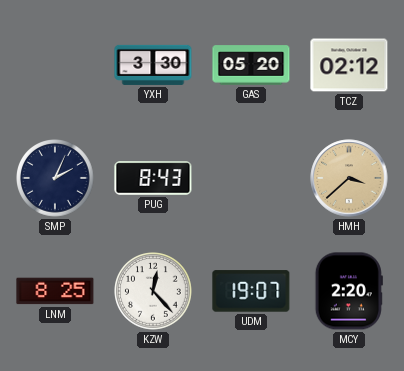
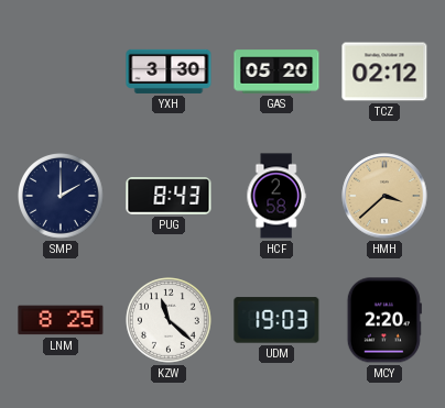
SMP: 2:04 -> 2:00 (62, 197)
HCF: none -> 2:58 (276, 196)
KZW: 12:23 -> 11:22 (170, 321)
UDM: 19:07 -> 19:03 (276, 320)
